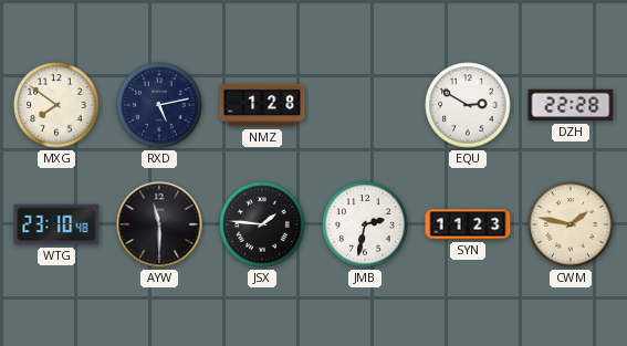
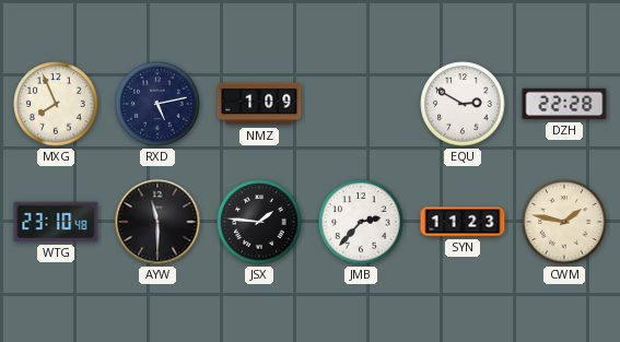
MXG: 7:51 -> 7:56 (56, 104)
NMZ: 1:28 -> 1:09 (259, 104)
JMB: 2:32 -> 2:37 (361, 222)
